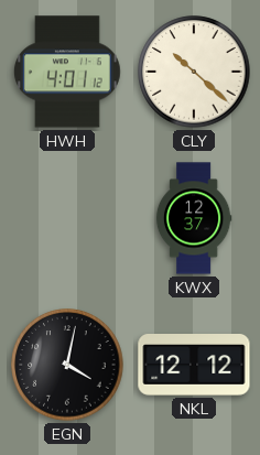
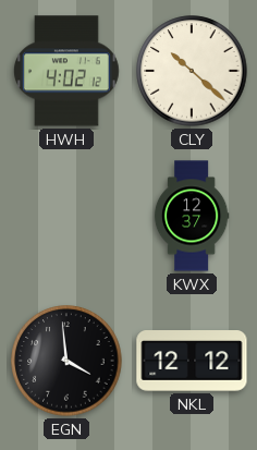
HWH: 4:01 -> 4:02 (66, 71)
EGN: 4:02 -> 3:59 (66, 361)
